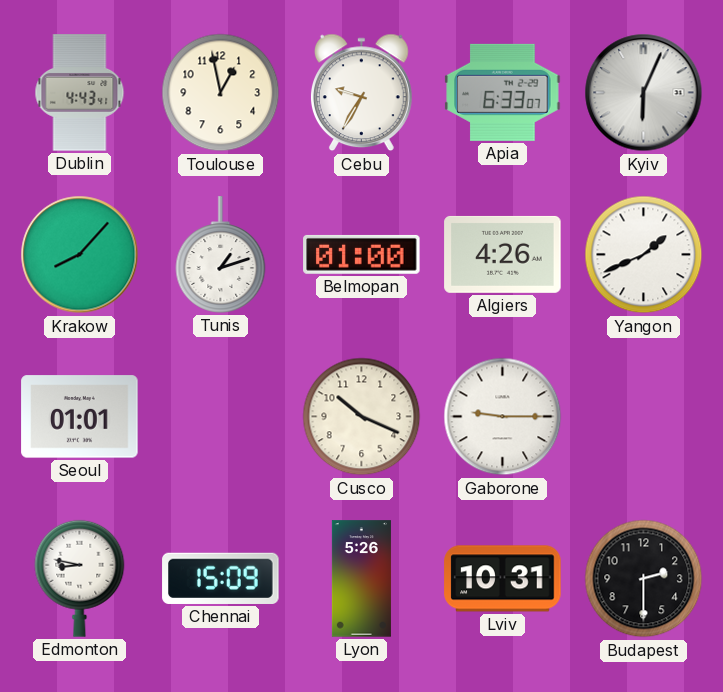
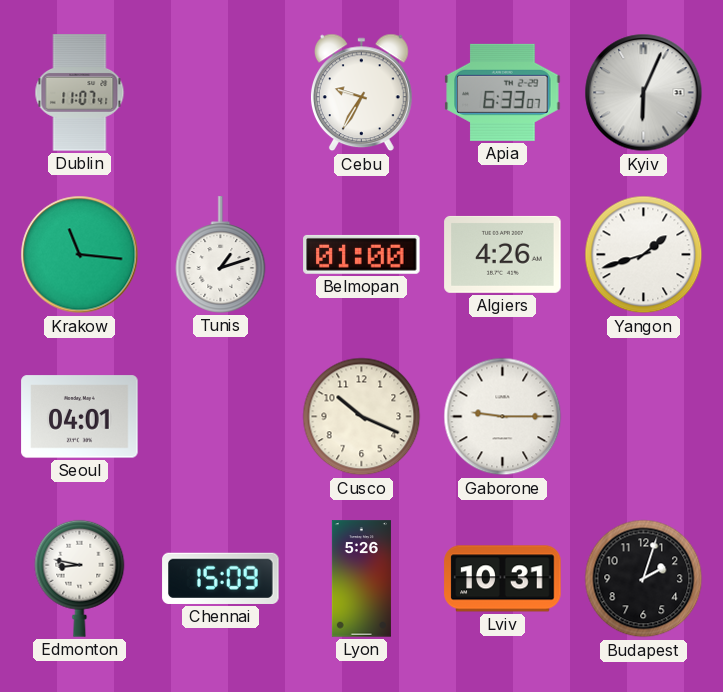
Dublin: 4:43 -> 11:07 (80, 93)
Toulouse: 12:58 -> none (221, 93)
Krakow: 8:07 -> 11:16 (80, 255)
Yangon: 1:41 -> 1:42 (644, 255)
Seoul: 01:01 -> 04:01 (80, 417)
Budapest: 2:30 -> 2:03 (644, 579)
